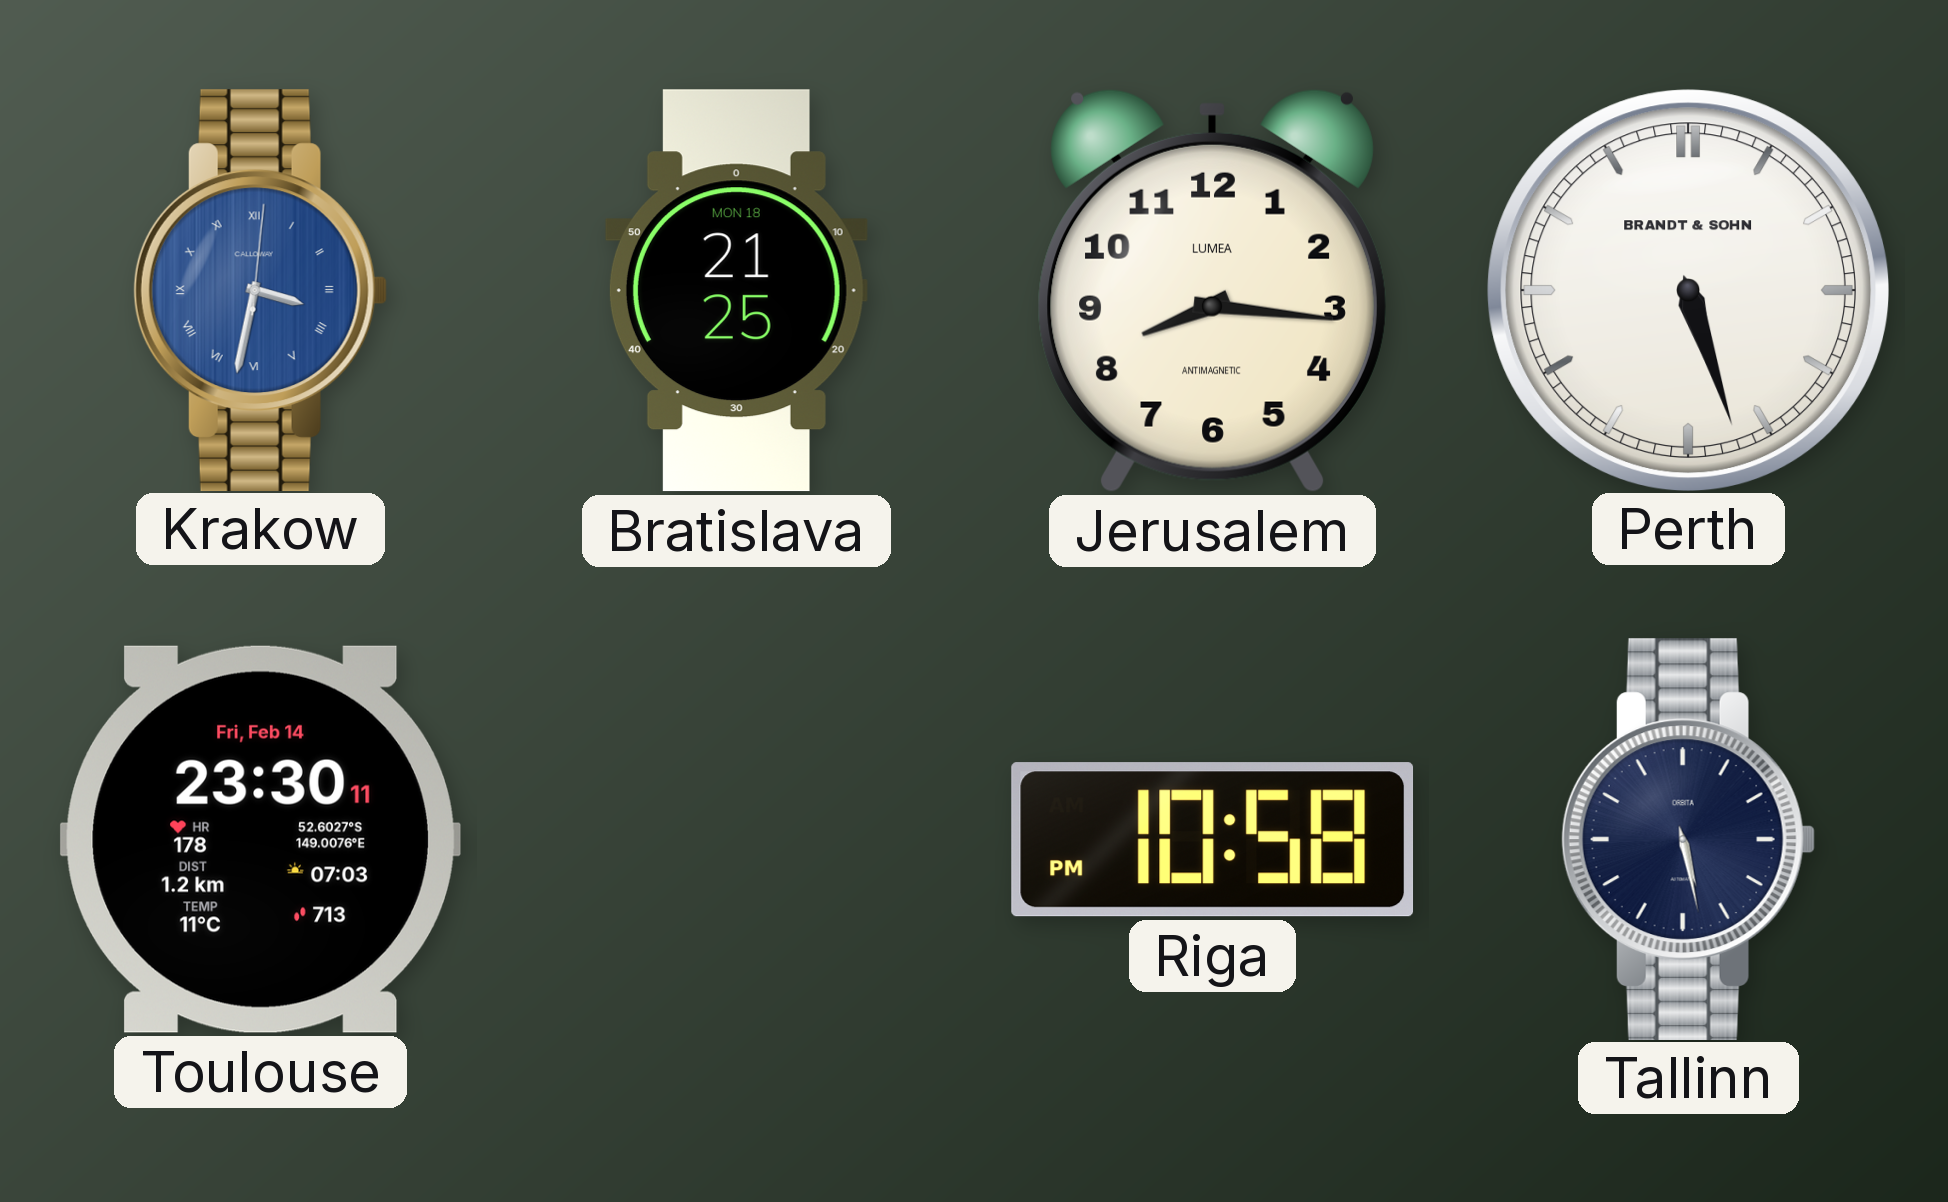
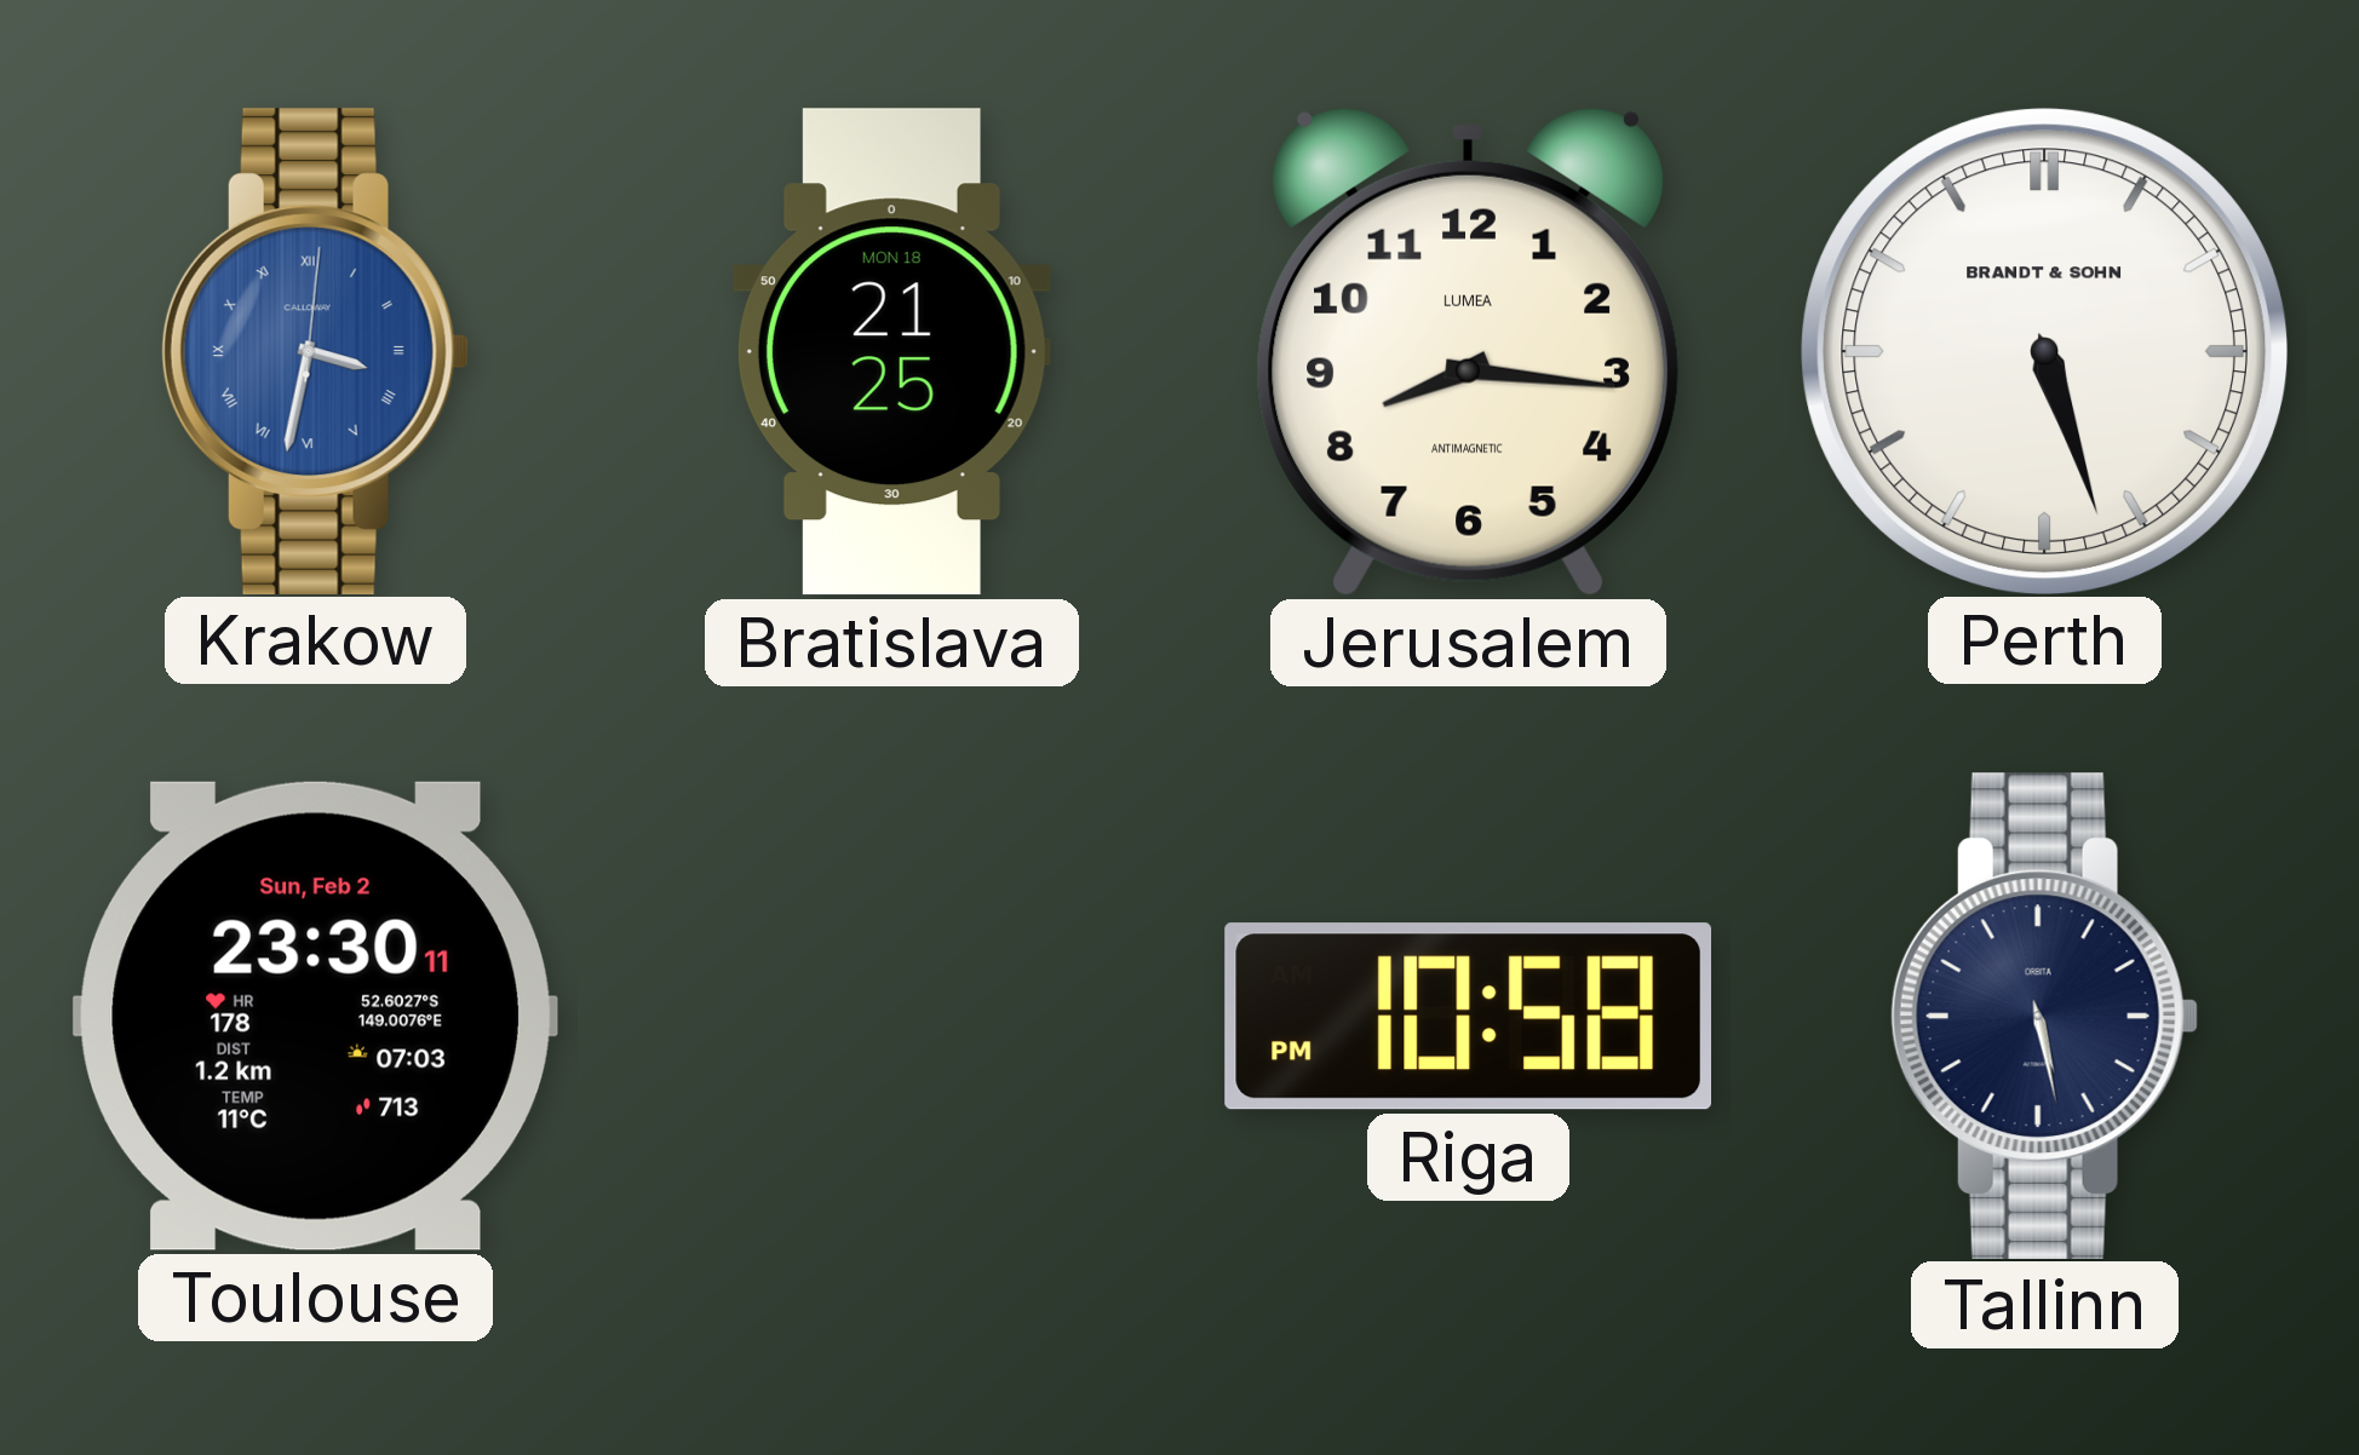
Toulouse date: Fri, Feb 14 -> Sun, Feb 2 (315, 1016)
